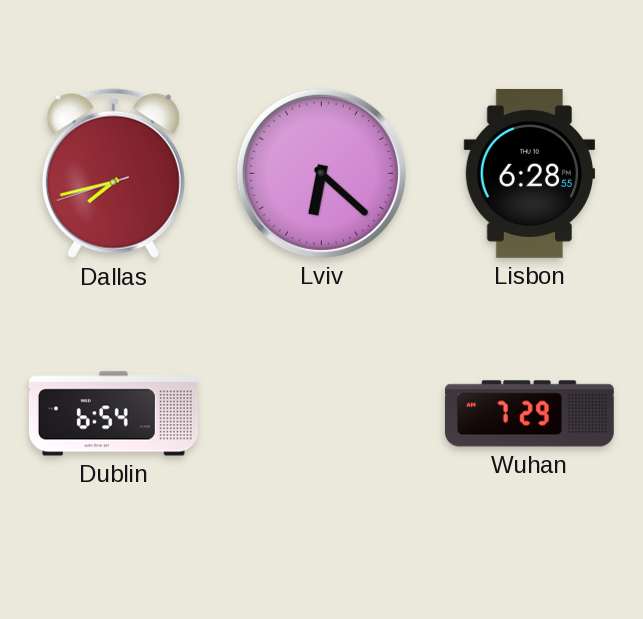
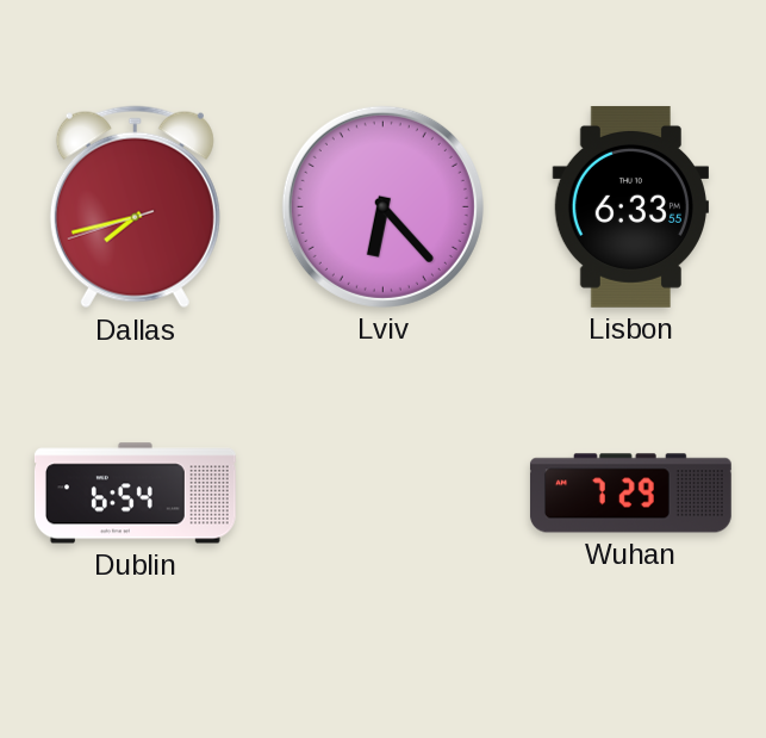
Lviv: 6:22 -> 6:23 (382, 206)
Lisbon: 6:28 -> 6:33 (630, 206)
